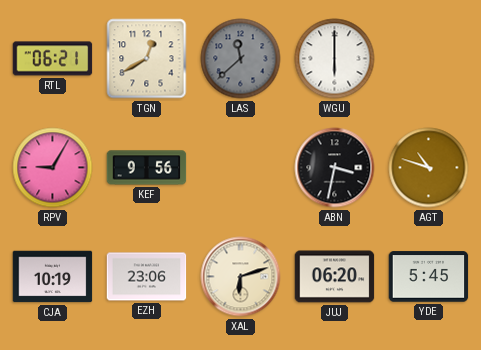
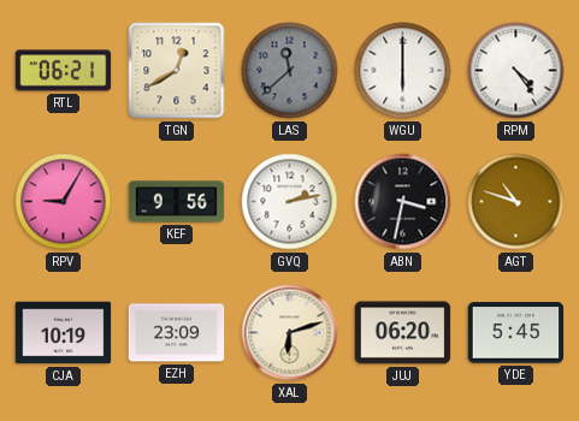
RPM: none -> 4:24 (516, 71)
GVQ: none -> 2:13 (290, 202)
EZH: 23:06 -> 23:09 (177, 333)
